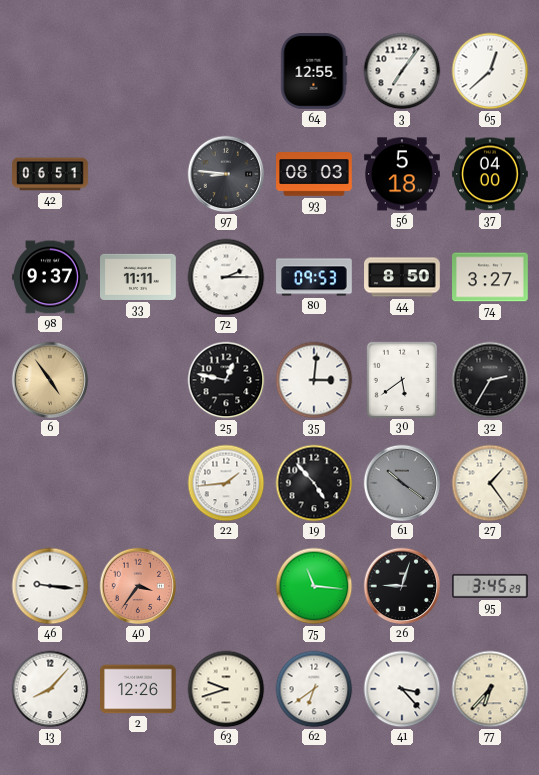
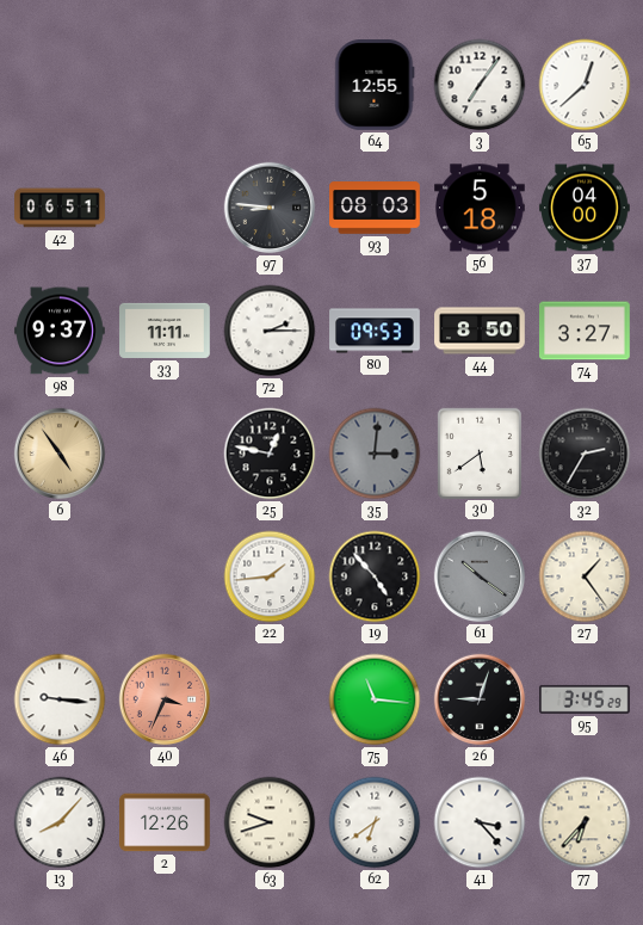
35 dial: white -> grey (375, 454)
40: 3:36 -> 3:34 (165, 699)
